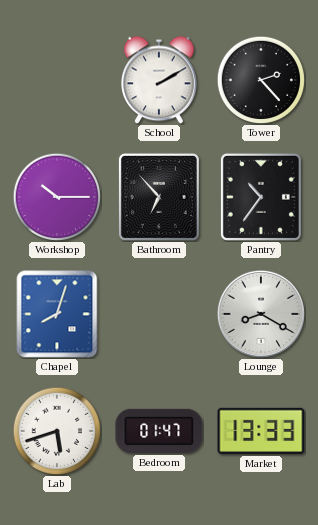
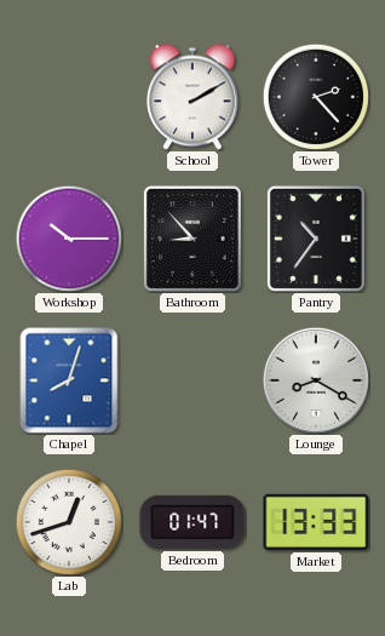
Bathroom: 6:53 -> 8:53 (192, 239)
Lab: 5:42 -> 12:42 (68, 521)
